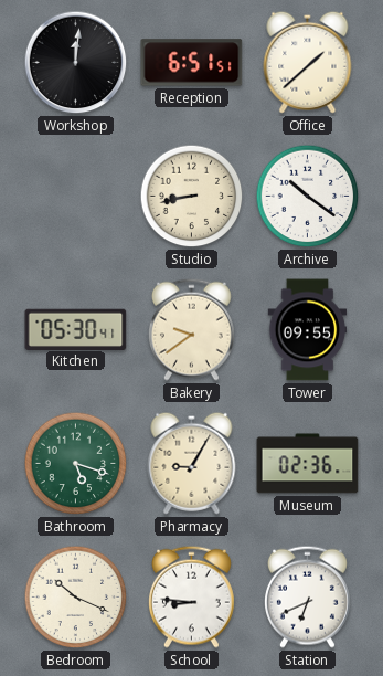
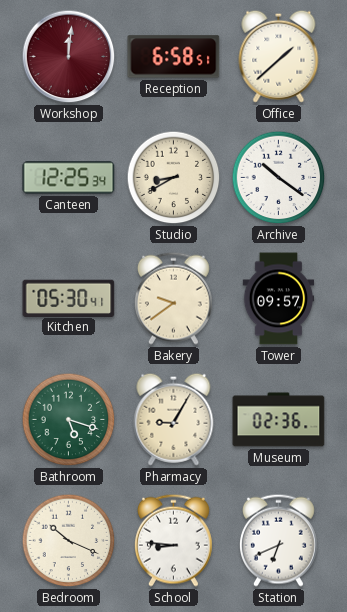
Workshop dial: black -> burgundy (69, 57)
Reception: 6:51 -> 6:58 (174, 57)
Canteen: none -> 12:25 (69, 178)
Studio: 8:43 -> 8:40 (174, 178)
Tower: 09:55 -> 09:57 (279, 299)
